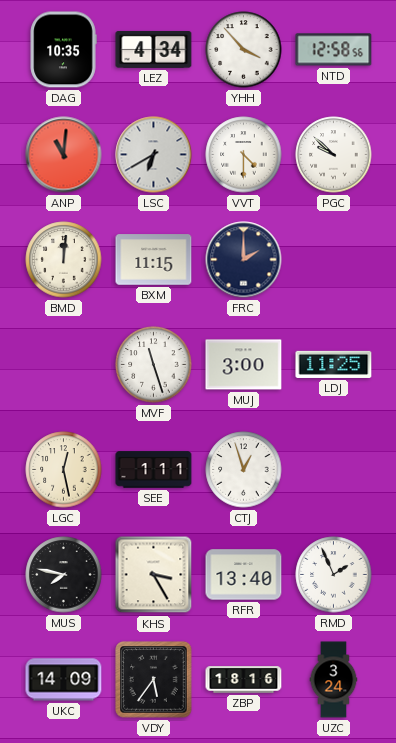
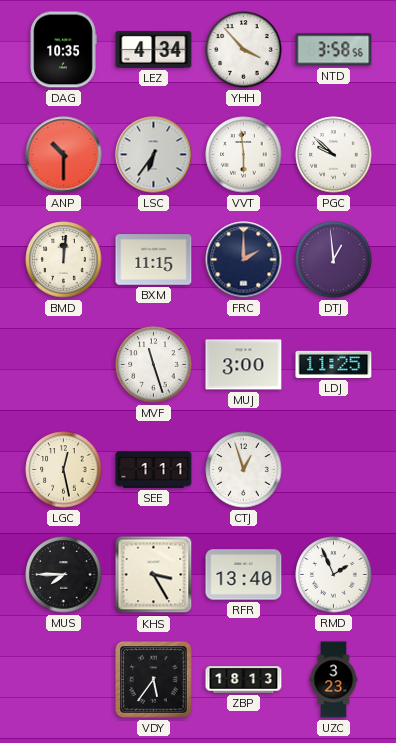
NTD: 12:58 -> 3:58 (334, 50)
ANP: 11:01 -> 10:30 (64, 155)
LSC: 6:40 -> 6:36 (154, 155)
VVT: 4:30 -> 5:59 (244, 155)
DTJ: none -> 12:59 (334, 260)
MUS: 7:47 -> 7:45 (64, 575)
UKC: 14:09 -> none (64, 680)
ZBP: 18:16 -> 18:13 (244, 680)
UZC: 3:24 -> 3:23 (334, 680)
